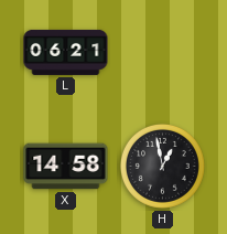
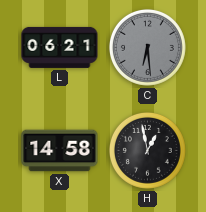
C: none -> 6:29 (147, 47)
